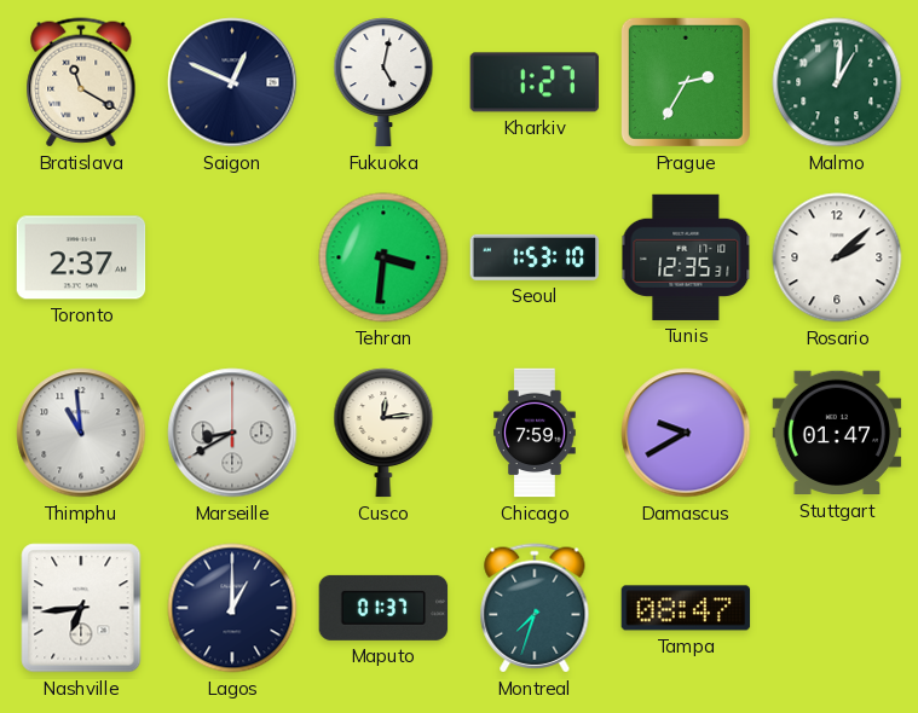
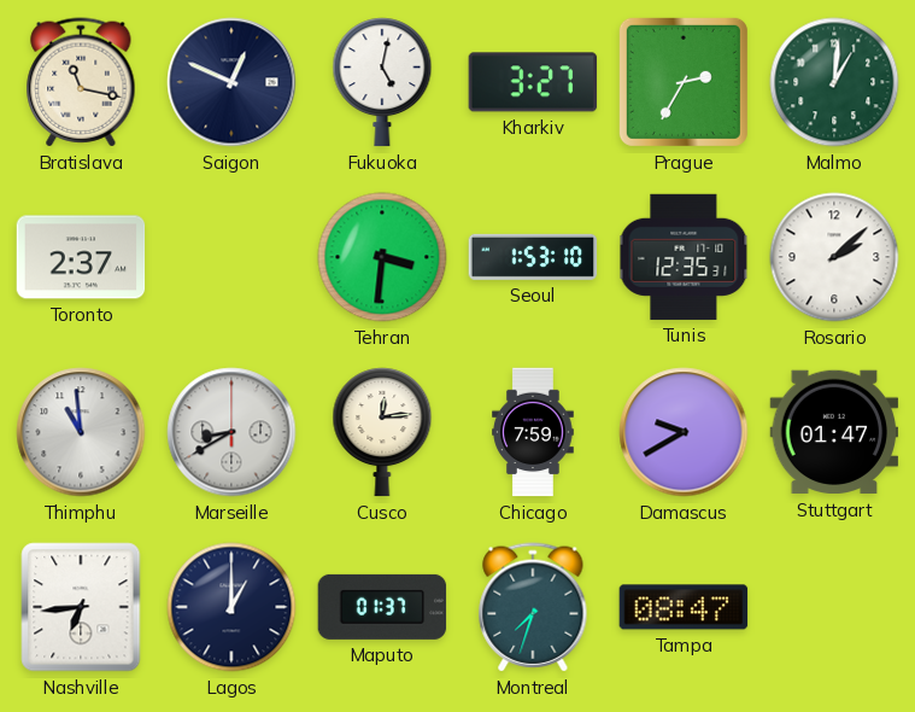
Bratislava: 11:20 -> 11:17 (81, 82)
Kharkiv: 1:27 -> 3:27 (533, 82)
